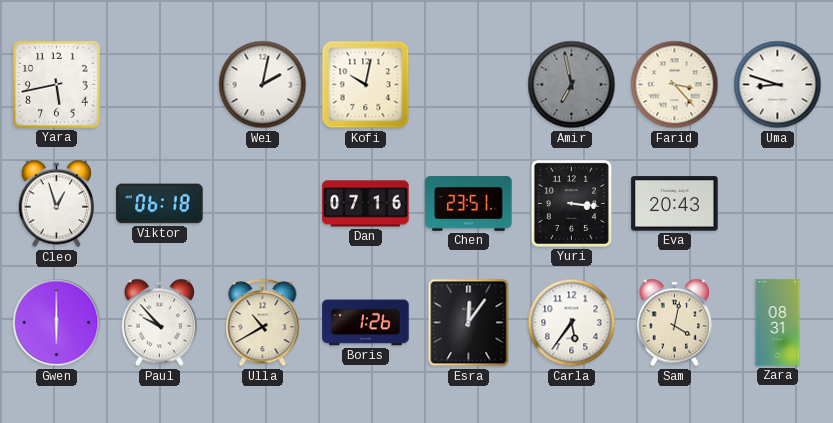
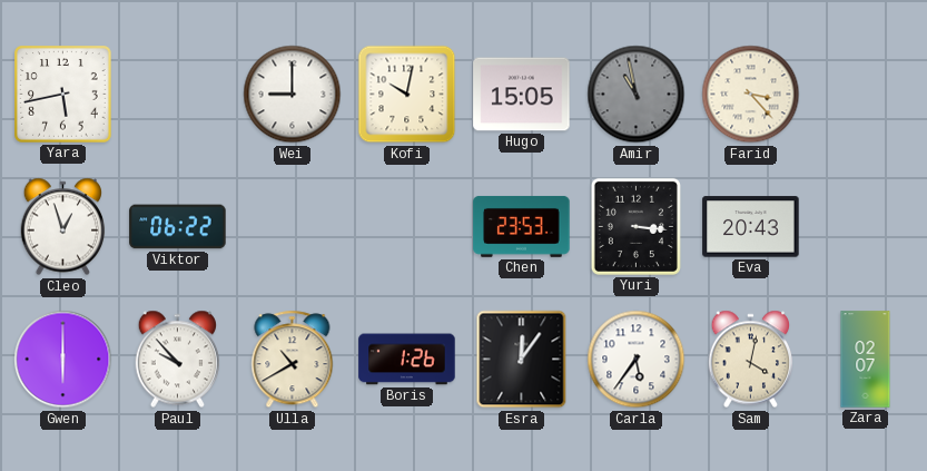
Wei: 2:02 -> 9:00 (293, 95)
Hugo: none -> 15:05 (522, 95)
Amir: 6:58 -> 10:58 (637, 95)
Uma: 8:48 -> none (778, 85)
Viktor: 06:18 -> 06:22 (178, 227)
Dan: 07:16 -> none (366, 204)
Chen: 23:51 -> 23:53 (522, 226)
Zara: 08:31 -> 02:07 (866, 360)
